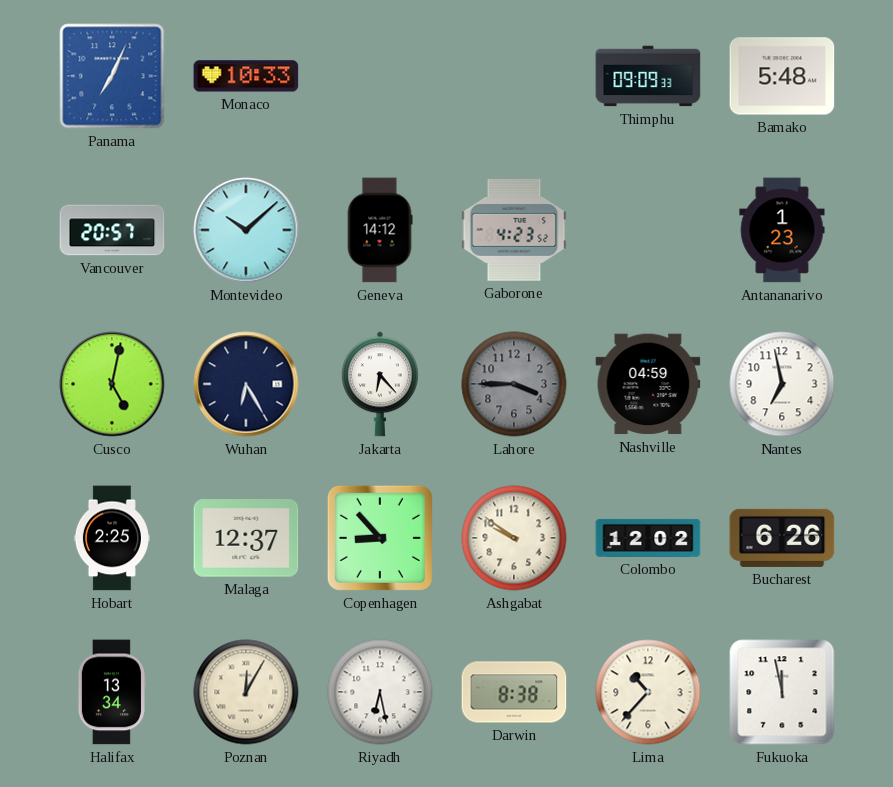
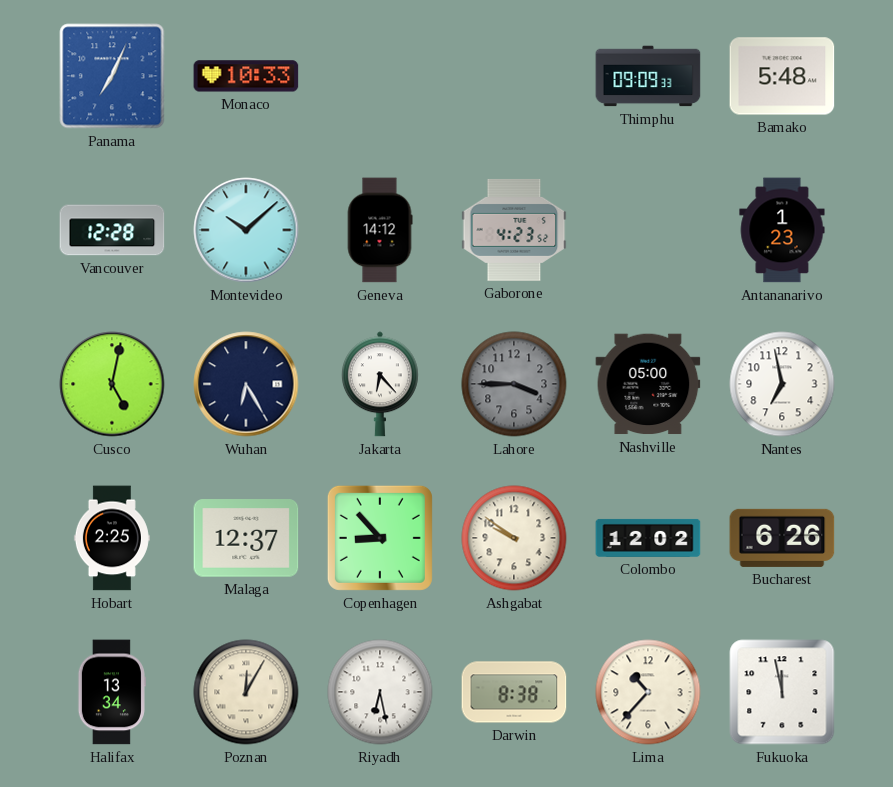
Vancouver: 20:57 -> 12:28 (112, 230)
Nashville: 04:59 -> 05:00 (648, 384)
